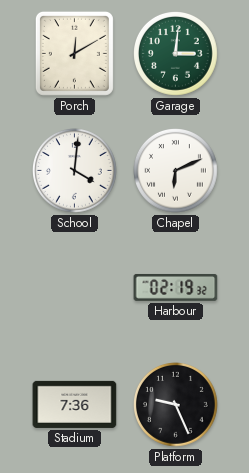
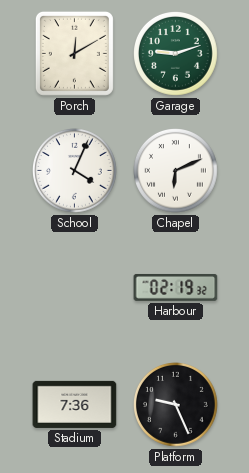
Garage: 3:01 -> 9:12 (176, 54)
School: 4:01 -> 4:04 (75, 171)
